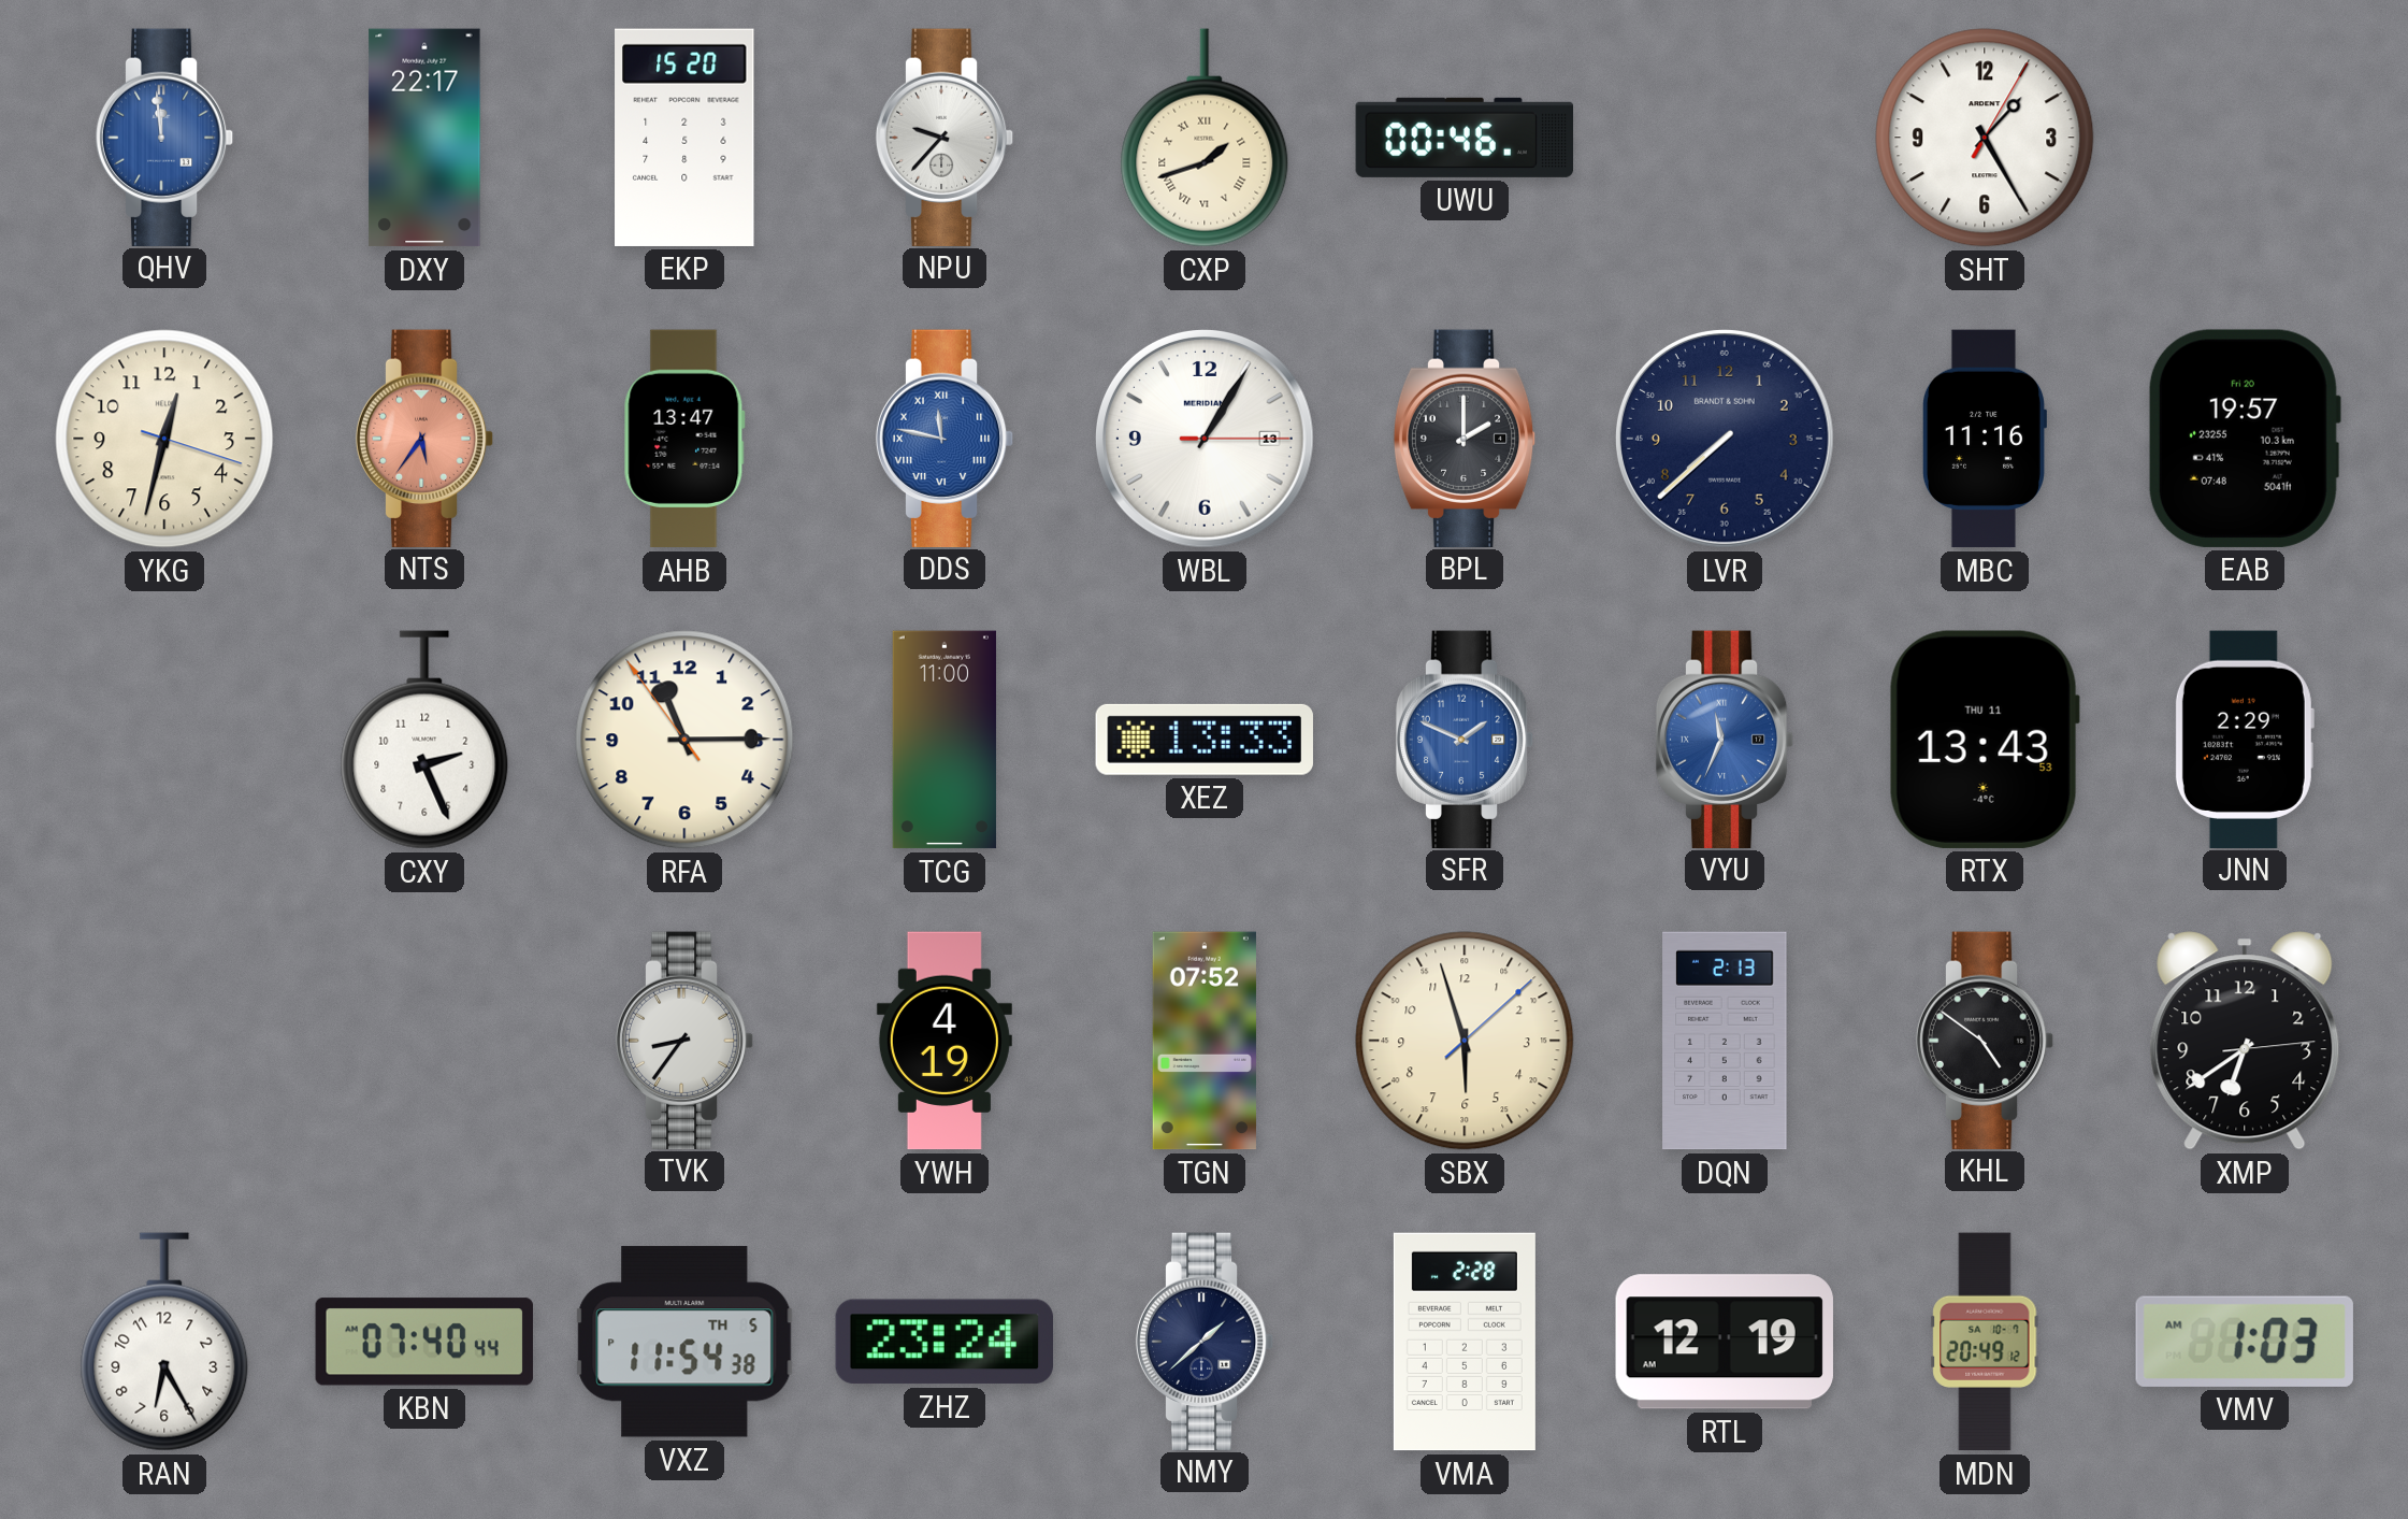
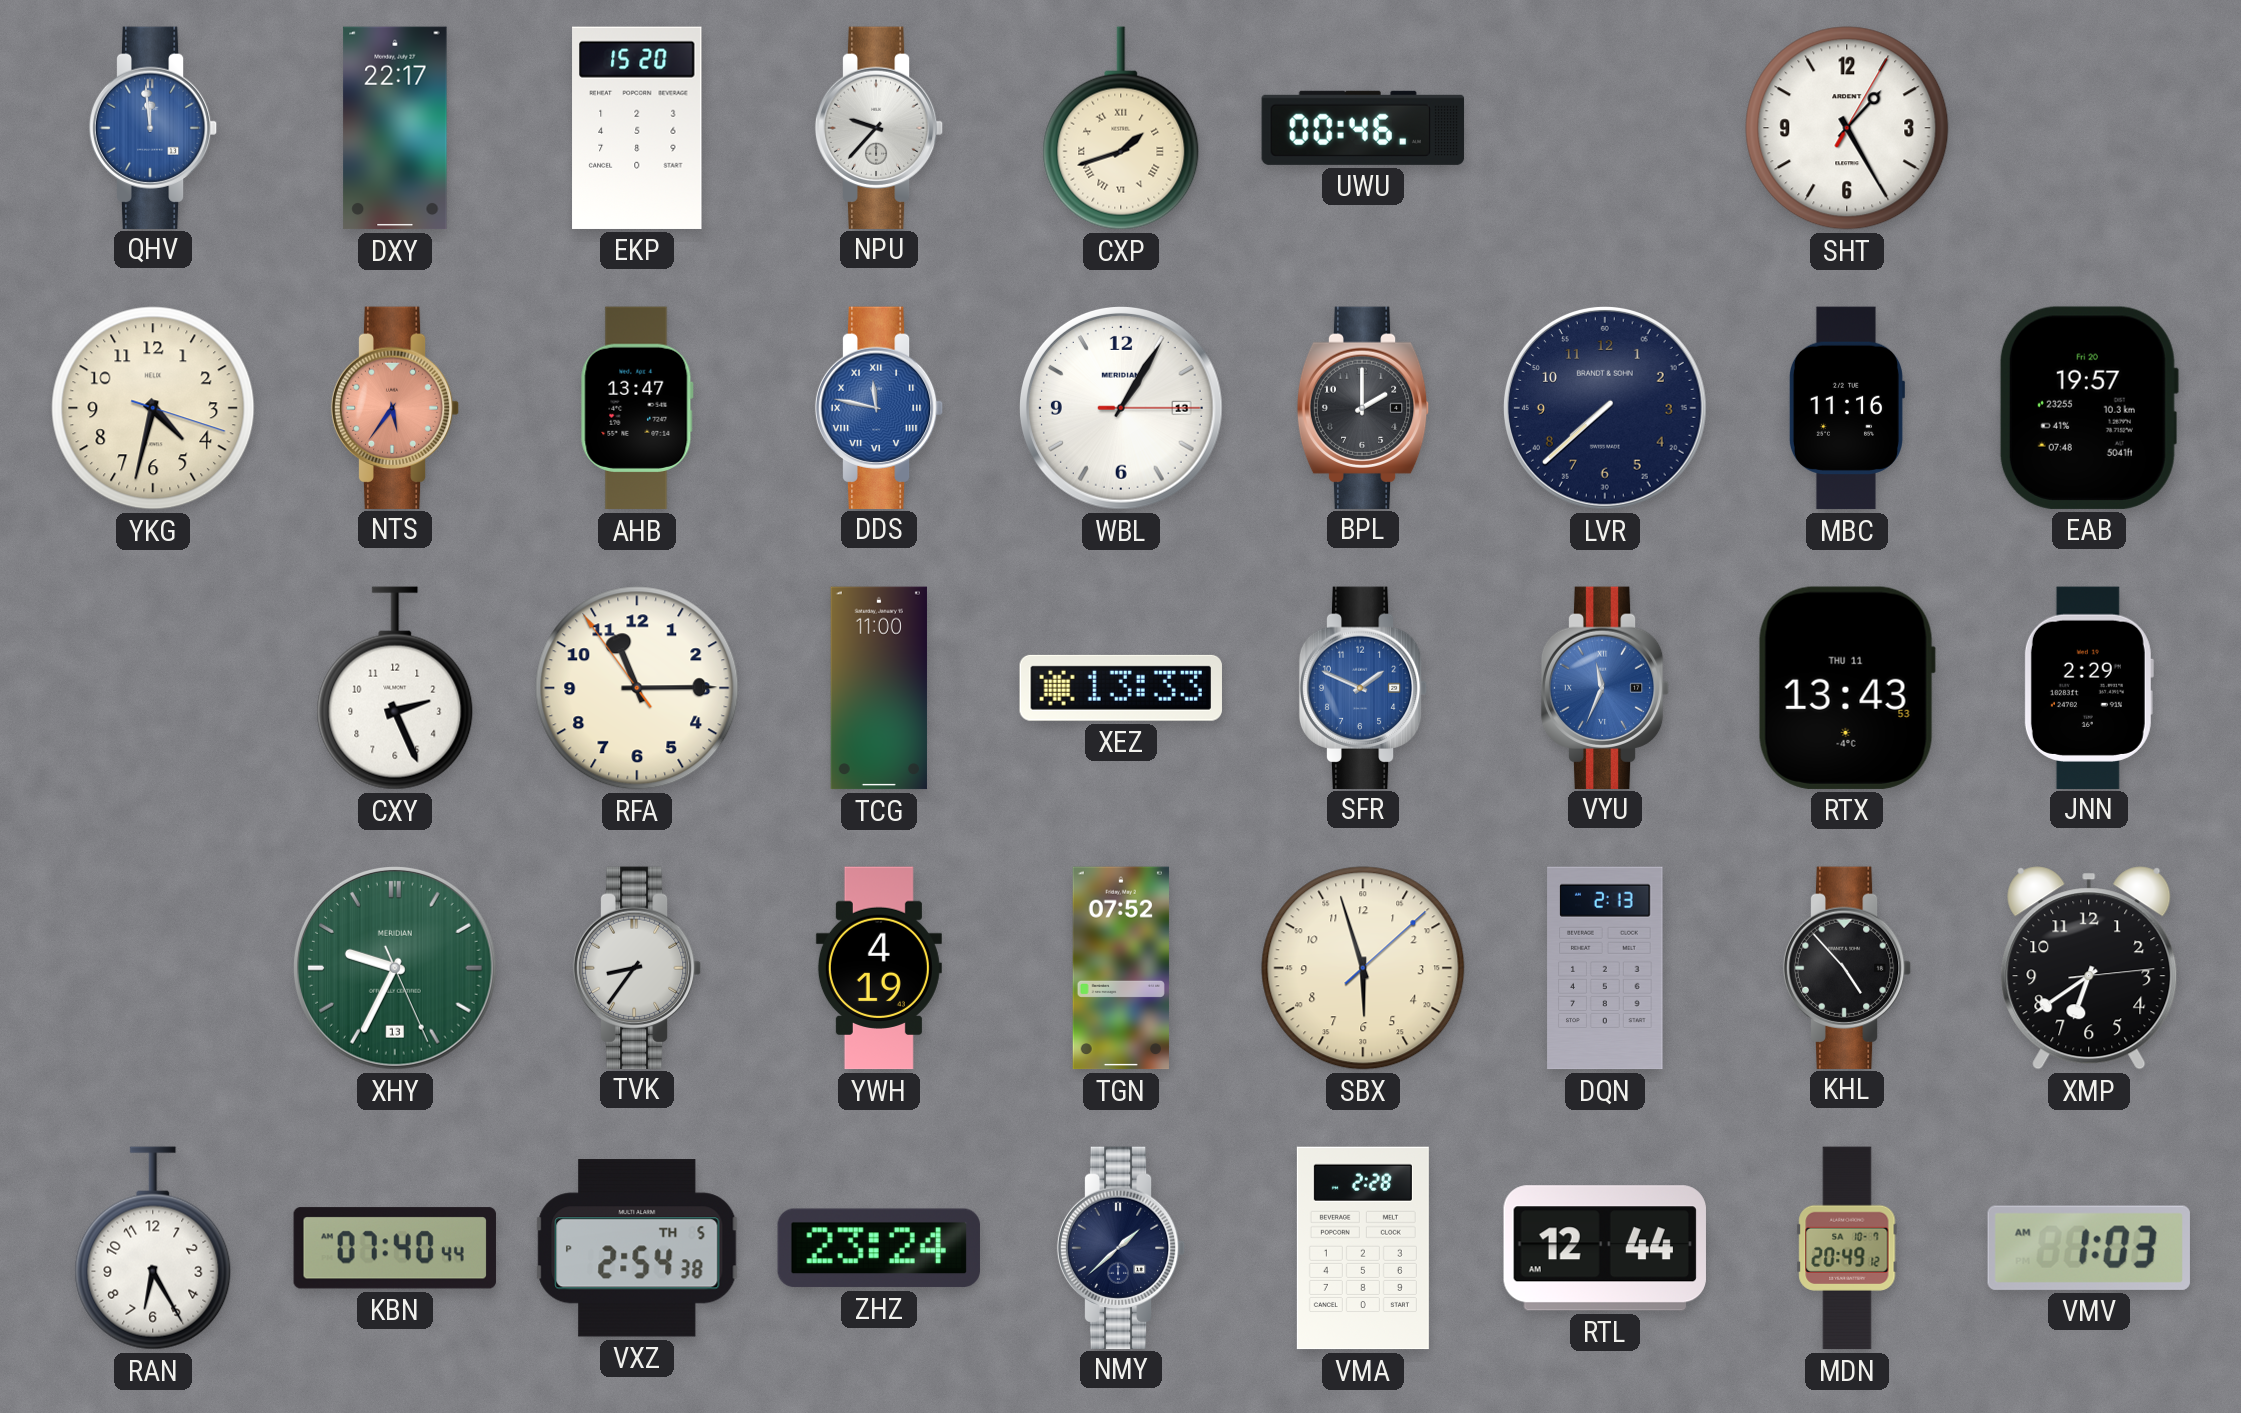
YKG: 12:32 -> 4:32 (153, 408)
XHY: none -> 9:34 (395, 968)
KHL: 4:51 -> 4:53 (1847, 967)
VXZ: 11:54 -> 2:54 (637, 1248)
RTL: 12:19 -> 12:44 (1605, 1248)
